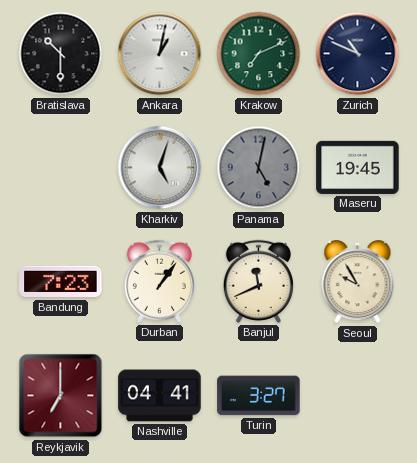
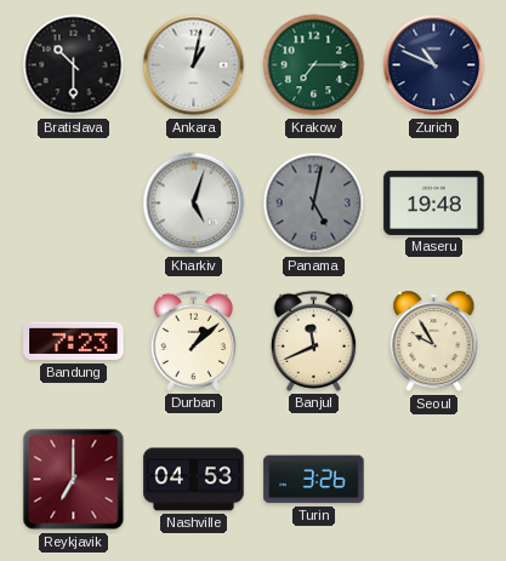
Krakow: 7:11 -> 7:15 (314, 65)
Maseru: 19:45 -> 19:48 (434, 202)
Durban: 1:06 -> 1:08 (193, 340)
Nashville: 04:41 -> 04:53 (194, 480)
Turin: 3:27 -> 3:26 (314, 480)
